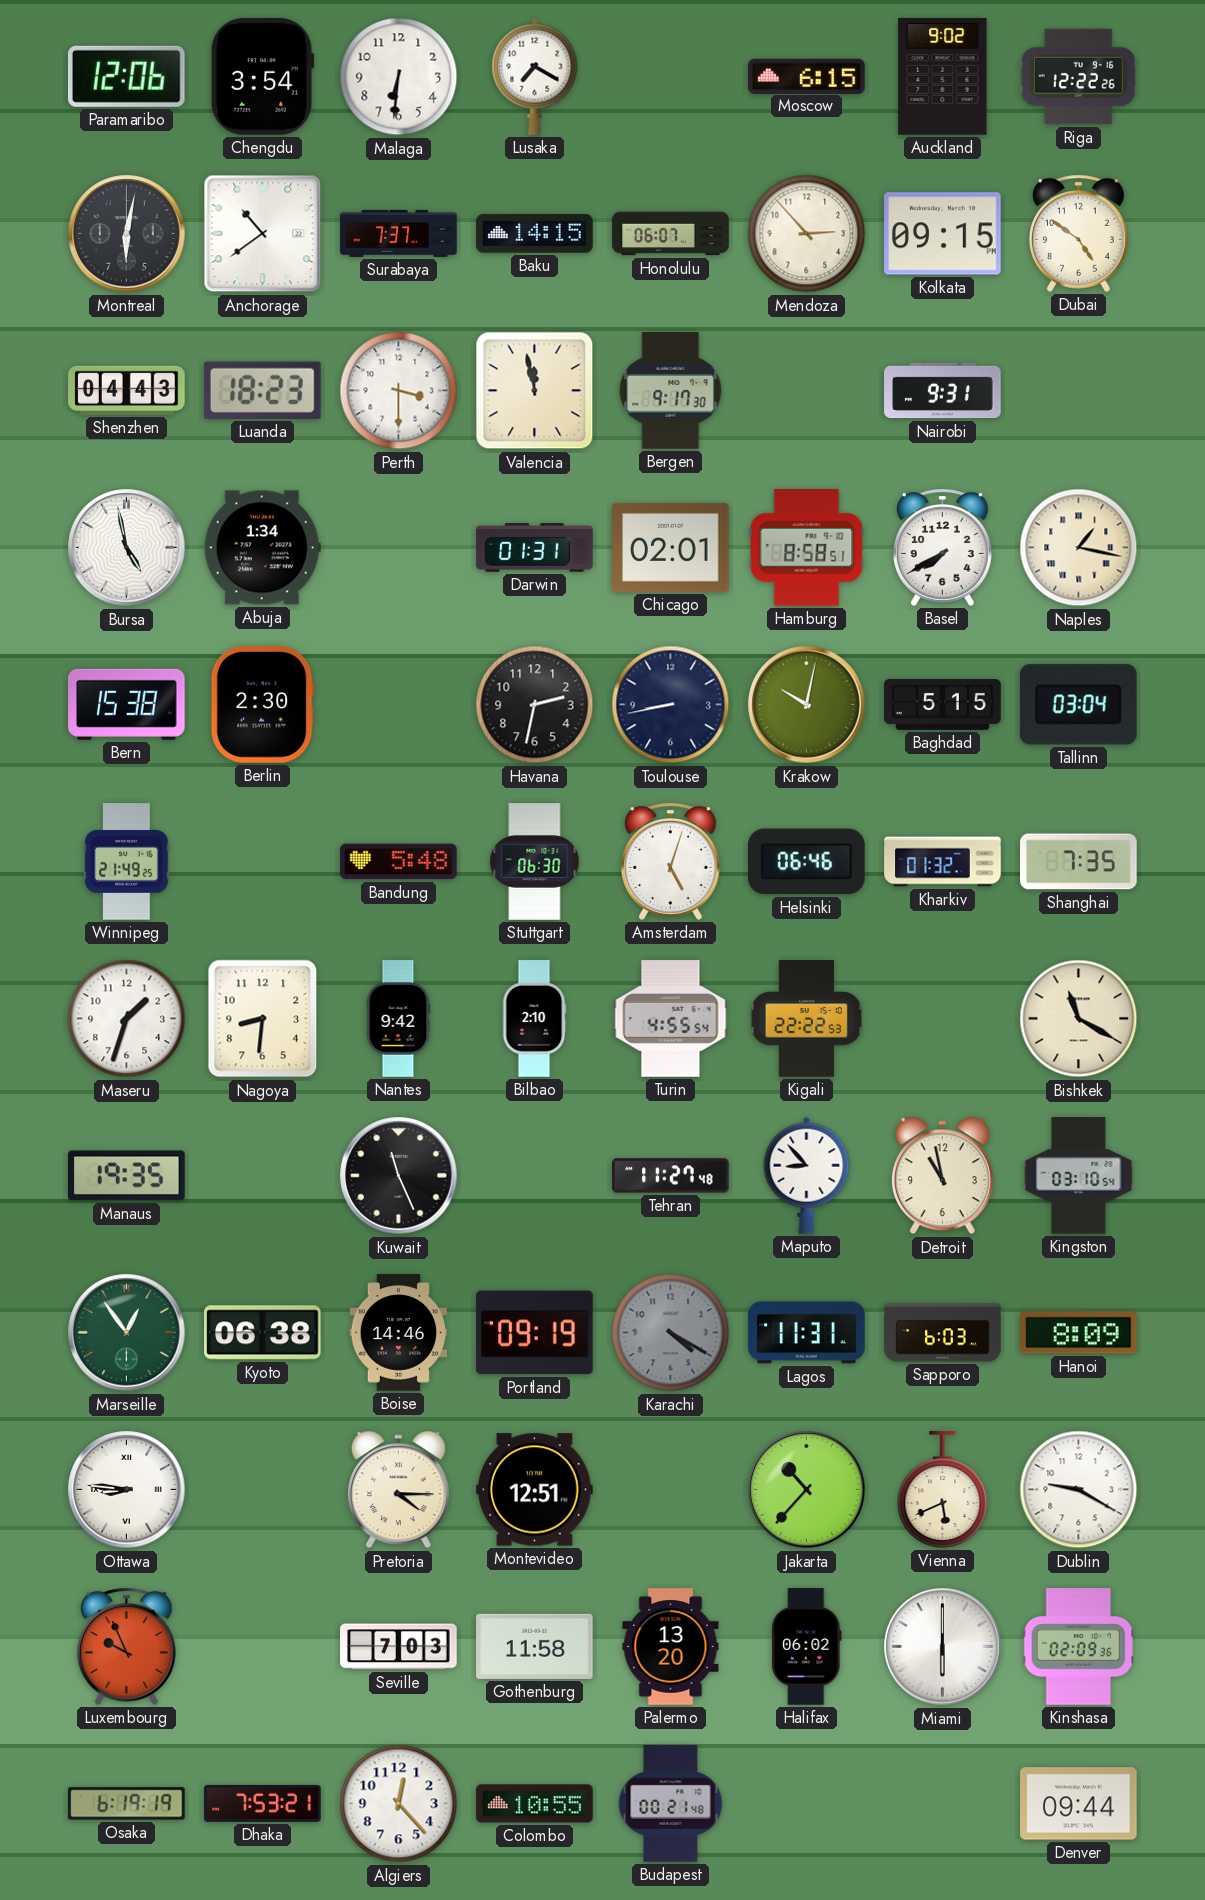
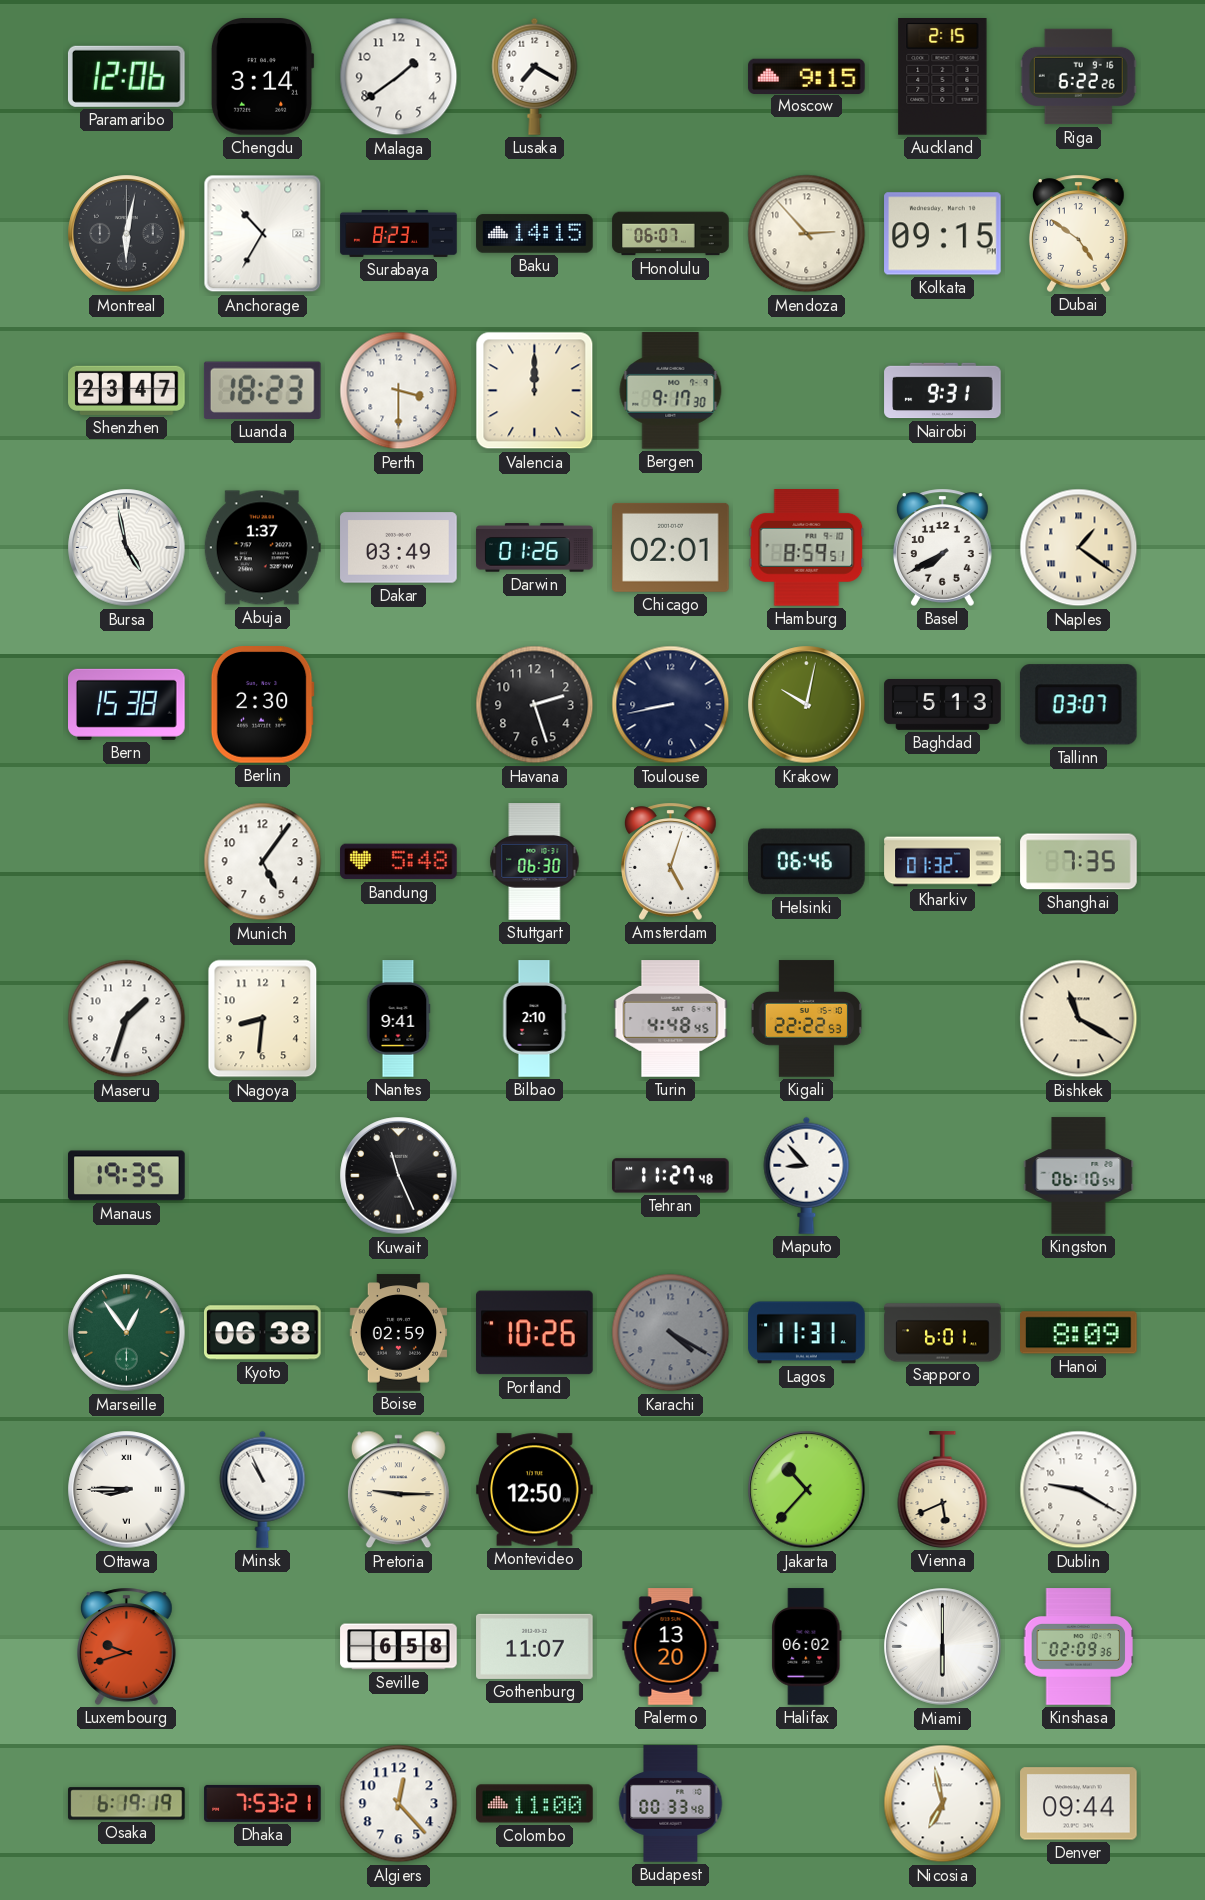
Chengdu: 3:54 -> 3:14 (262, 77)
Malaga: 6:31 -> 1:39 (399, 77)
Moscow: 6:15 -> 9:15 (807, 76)
Auckland: 9:02 -> 2:15 (943, 77)
Riga: 12:22 -> 6:22 (1078, 77)
Anchorage: 10:39 -> 10:35 (263, 234)
Surabaya: 7:37 -> 8:23 (399, 233)
Shenzhen: 04:43 -> 23:47 (127, 390)
Valencia: 11:58 -> 12:00 (535, 391)
Abuja: 1:34 -> 1:37 (262, 548)
Dakar: none -> 03:49 (399, 548)
Darwin: 01:31 -> 01:26 (535, 548)
Hamburg: 8:58 -> 8:59 (807, 548)
Naples: 1:17 -> 1:21 (1079, 548)
Havana: 2:32 -> 2:27 (535, 705)
Baghdad: 5:15 -> 5:13 (943, 704)
Tallinn: 03:04 -> 03:07 (1078, 705)
Winnipeg: 21:49 -> none (127, 862)
Munich: none -> 5:06 (263, 862)
Nantes: 9:42 -> 9:41 (398, 1019)
Turin: 4:55 -> 4:48 (671, 1019)
Detroit: 10:58 -> none (942, 1176)
Kingston: 03:10 -> 06:10 (1079, 1176)
Boise: 14:46 -> 02:59 (399, 1333)
Portland: 09:19 -> 10:26 (535, 1333)
Sapporo: 6:03 -> 6:01 (943, 1333)
Ottawa: 8:46 -> 8:45 (127, 1490)
Minsk: none -> 10:56 (263, 1489)
Pretoria: 4:15 -> 9:15 (398, 1490)
Montevideo: 12:51 -> 12:50 (535, 1490)
Luxembourg: 9:56 -> 9:42 (127, 1646)
Seville: 7:03 -> 6:58 (399, 1647)
Gothenburg: 11:58 -> 11:07 (535, 1646)
Colombo: 10:55 -> 11:00 (535, 1804)
Budapest: 00:21 -> 00:33 (671, 1804)
Nicosia: none -> 6:58 (943, 1804)
